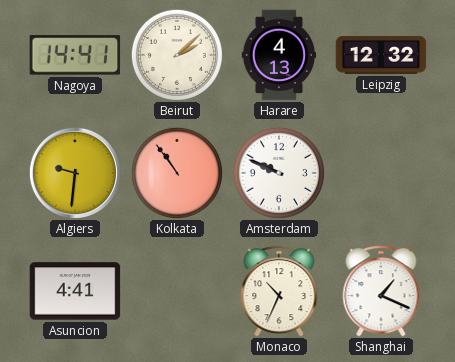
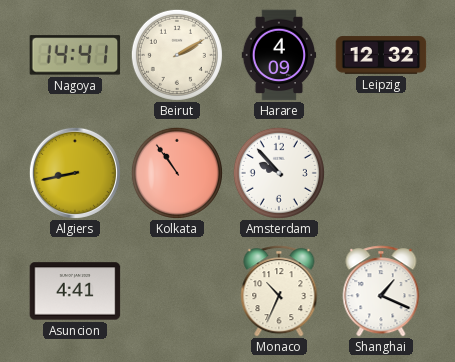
Beirut: 2:08 -> 2:10 (177, 55)
Harare: 4:13 -> 4:09 (279, 55)
Algiers: 9:31 -> 8:43 (75, 173)
Amsterdam: 9:49 -> 9:53 (279, 173)
